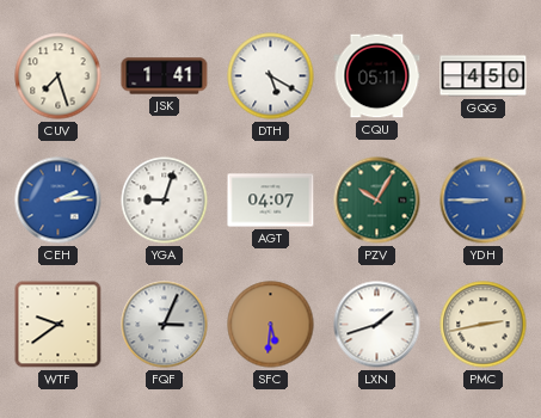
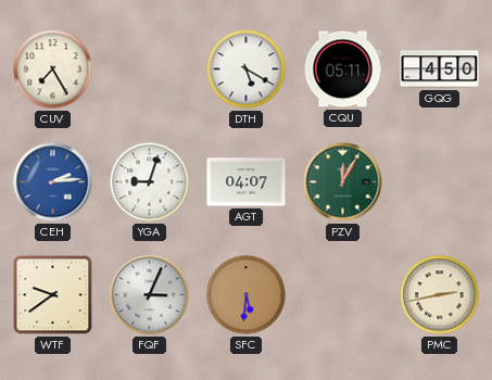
CUV: 7:27 -> 7:25 (53, 69)
JSK: 1:41 -> none (165, 76)
PZV: 10:05 -> 12:05 (343, 182)
YDH: 8:45 -> none (484, 201)
LXN: 1:42 -> none (377, 325)
